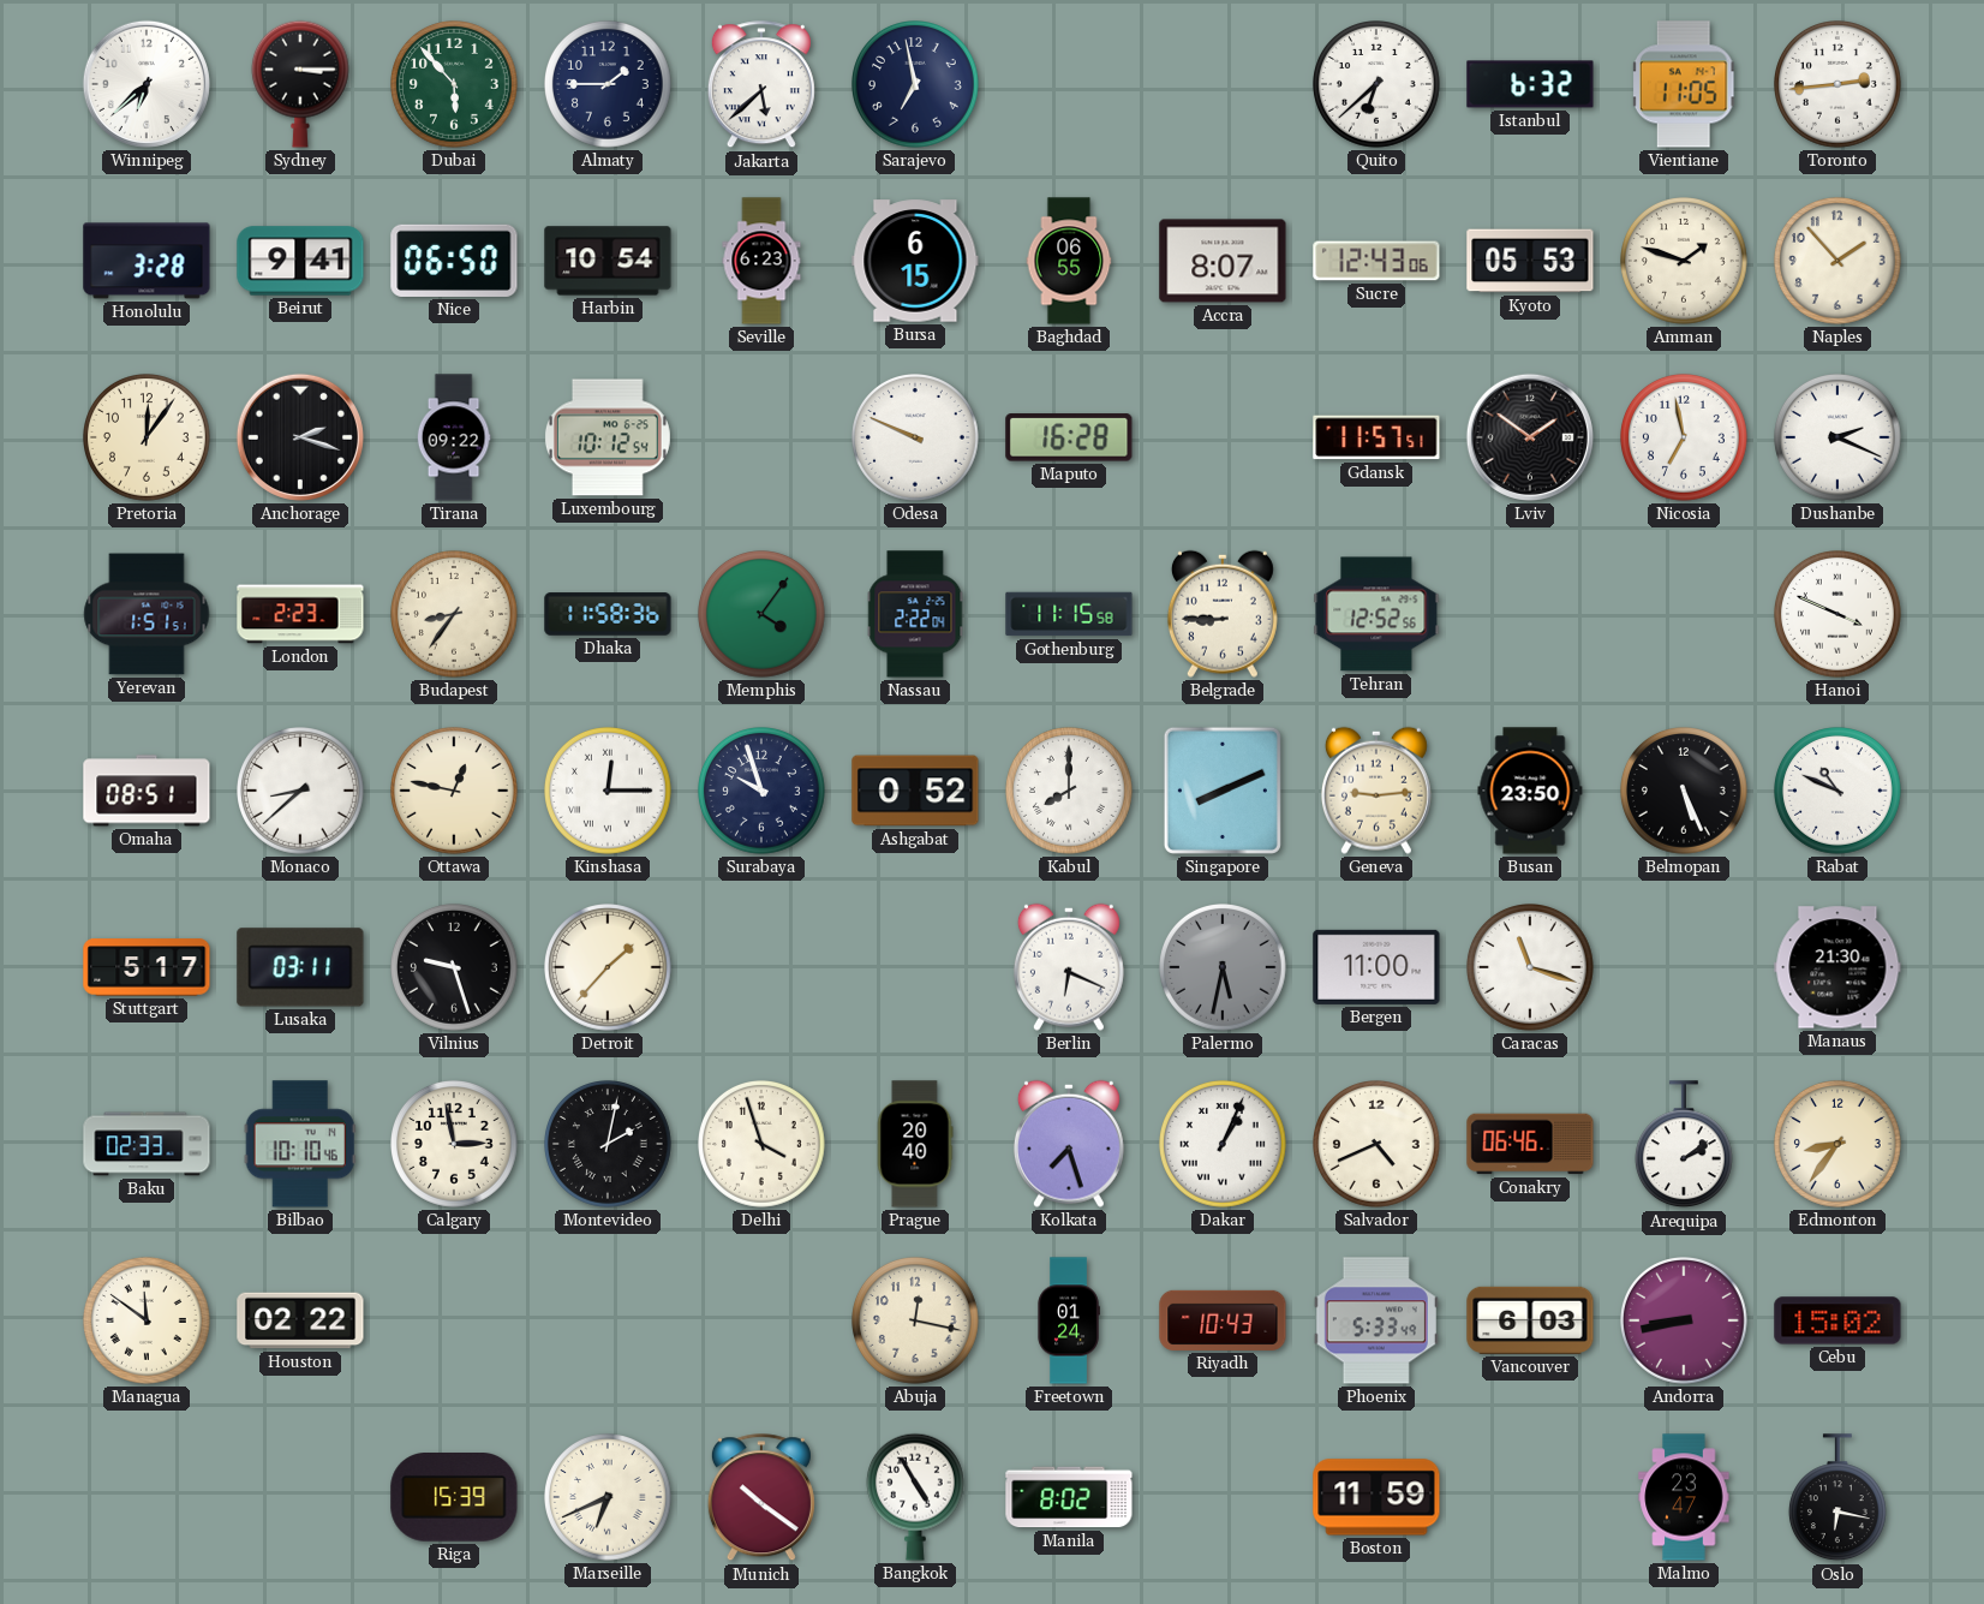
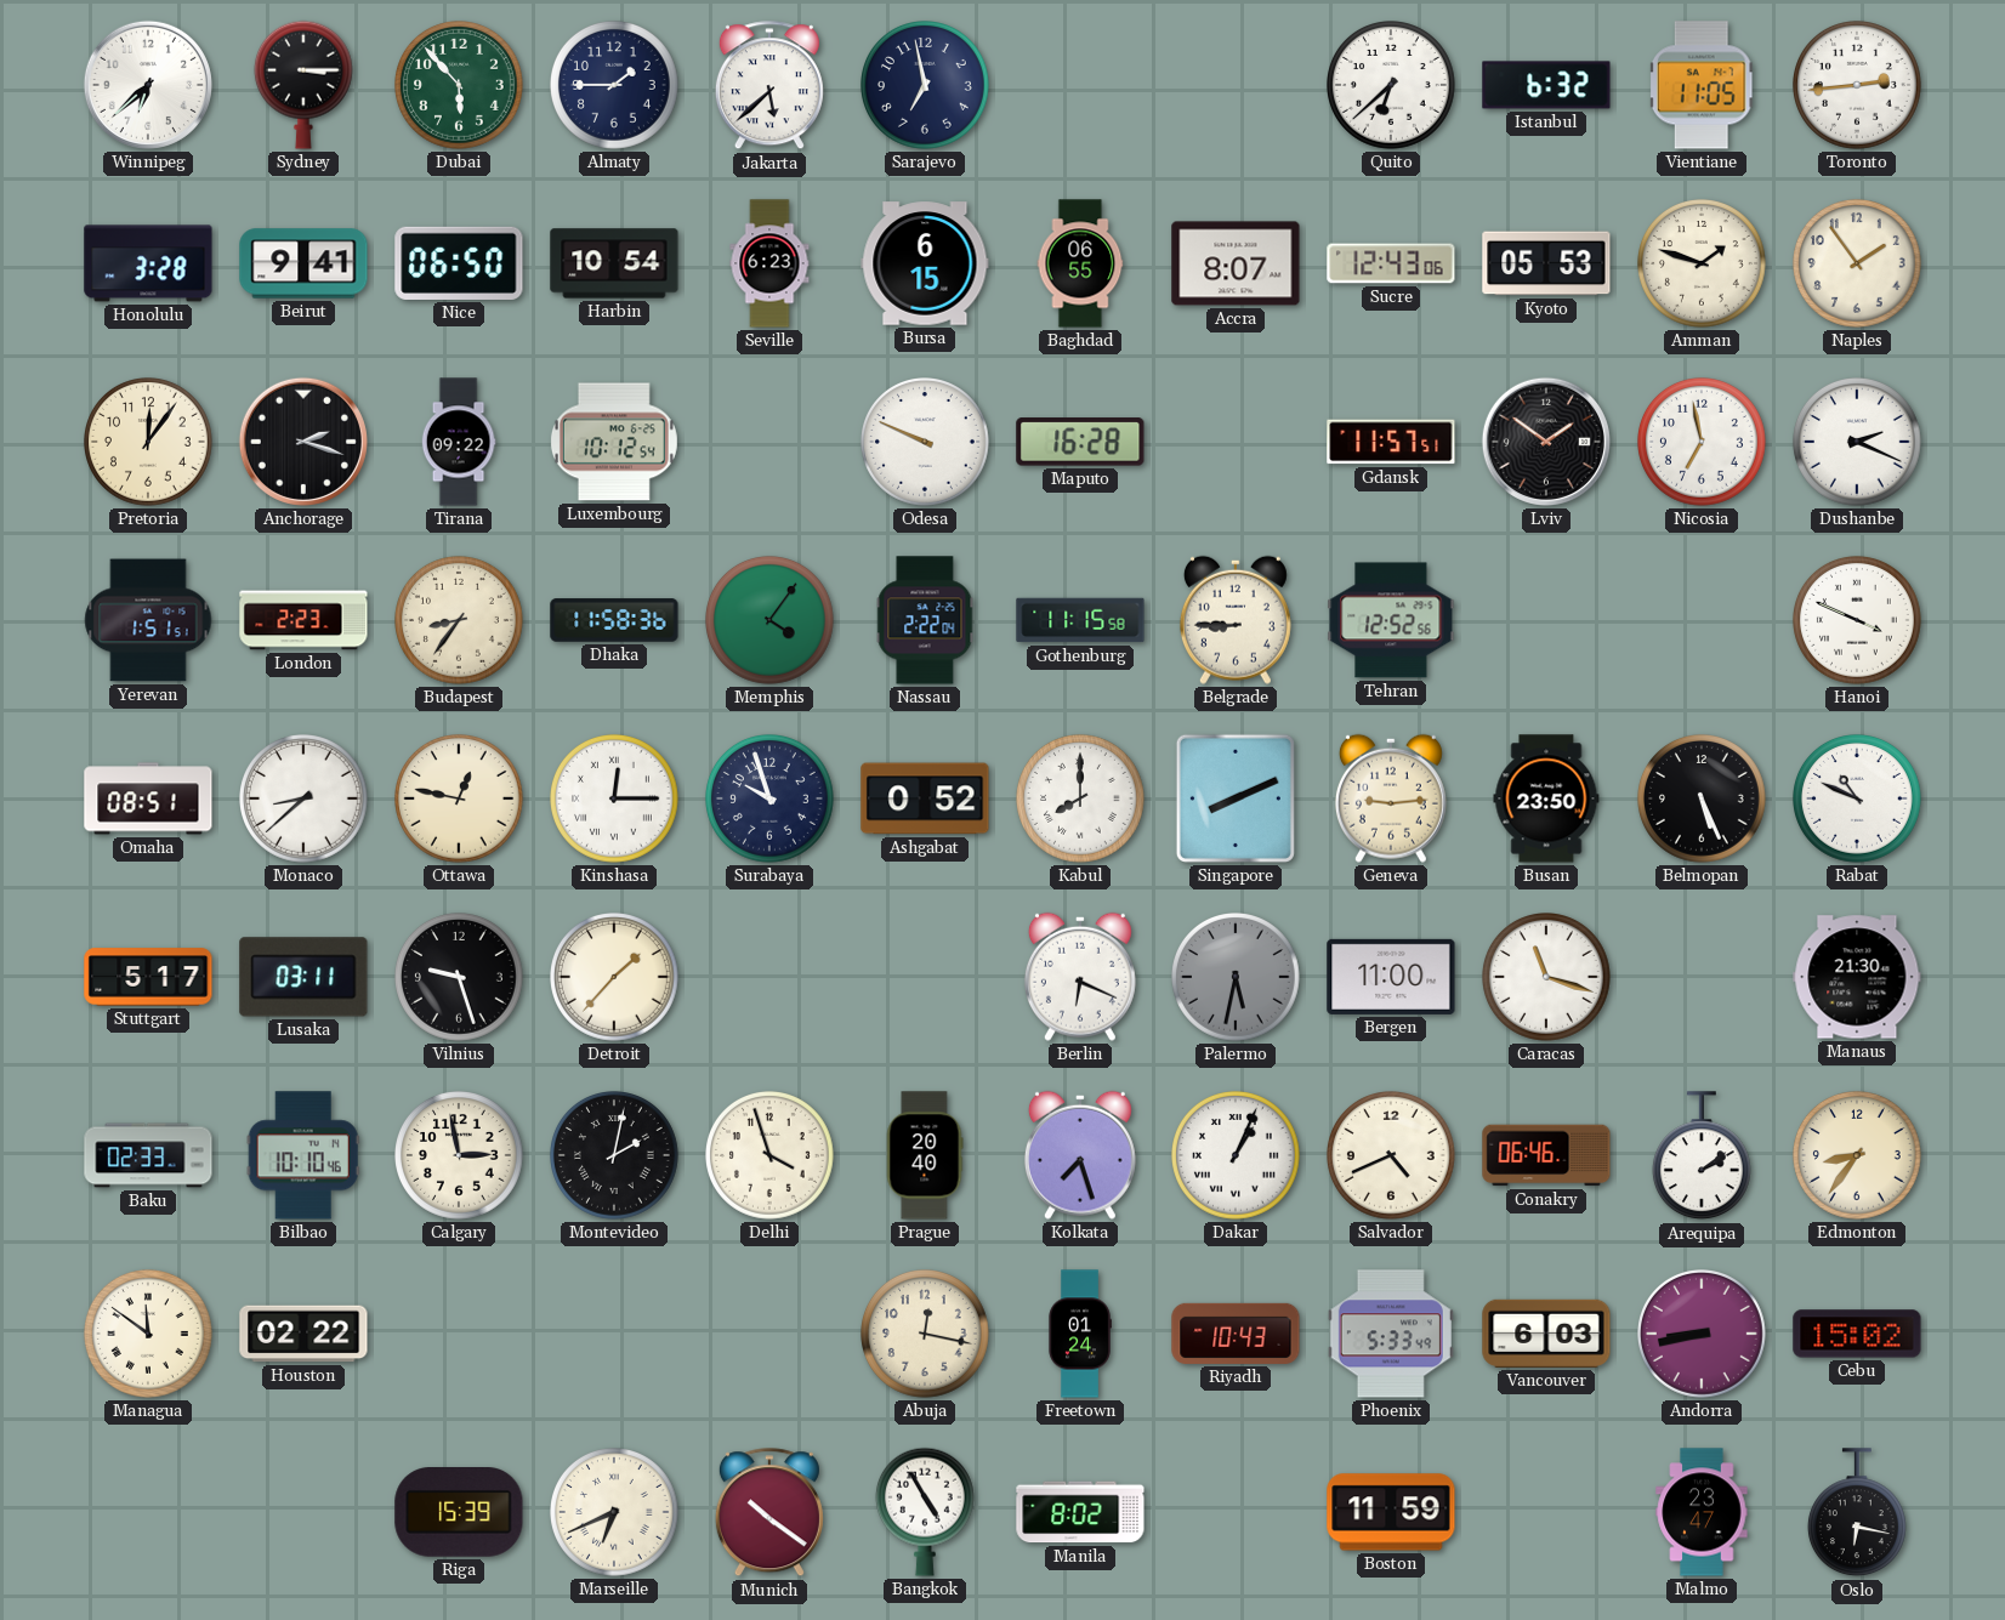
Naples: 1:53 -> 1:54 (1858, 265)
